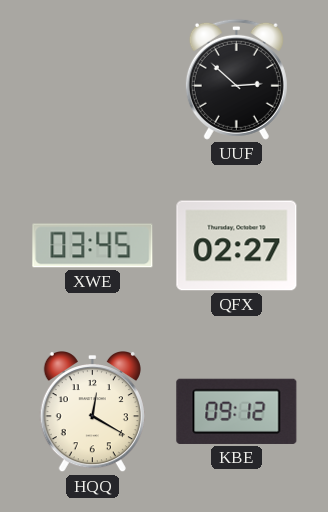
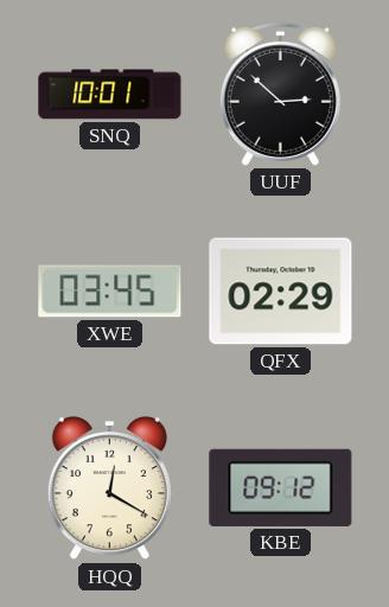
SNQ: none -> 10:01 (110, 95)
QFX: 02:27 -> 02:29 (281, 292)
